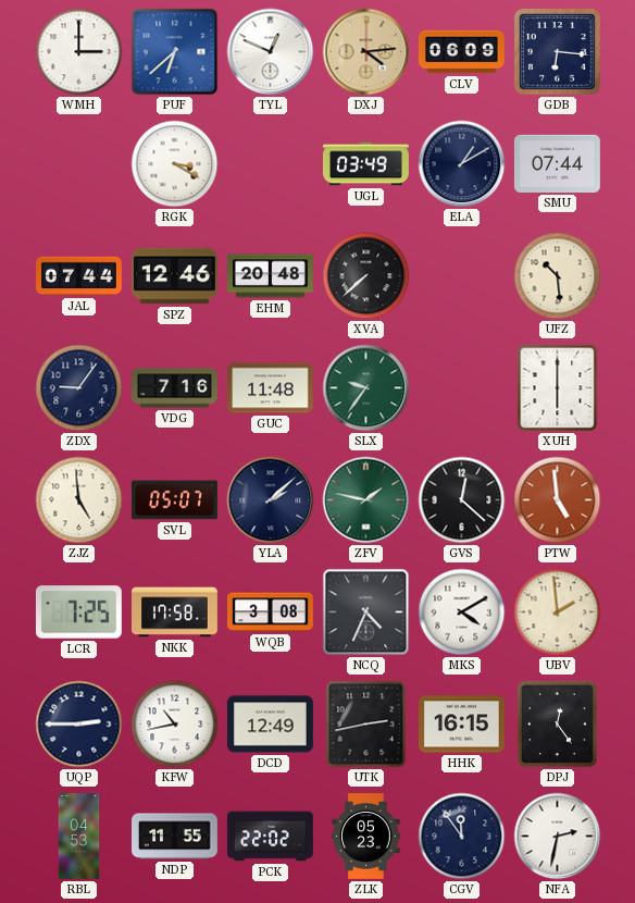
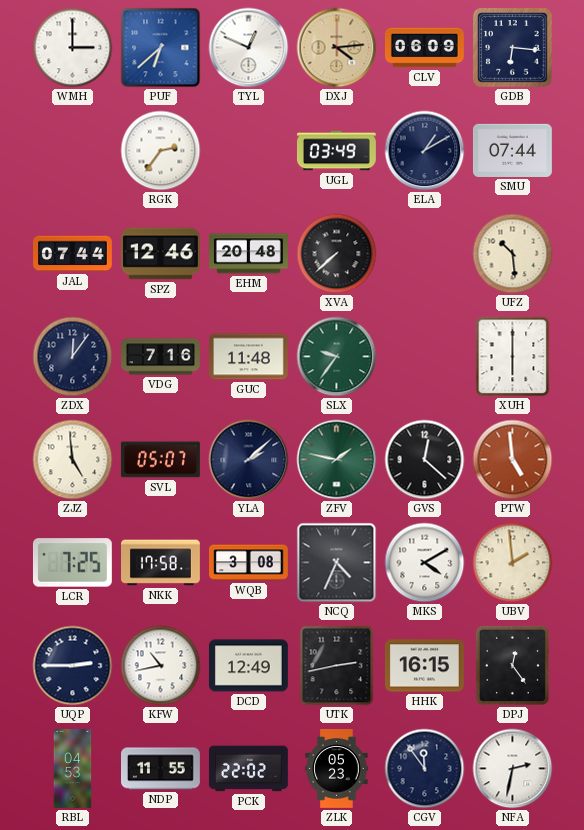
RGK: 3:20 -> 2:36 (161, 151)
ZDX: 9:06 -> 12:06 (73, 357)
